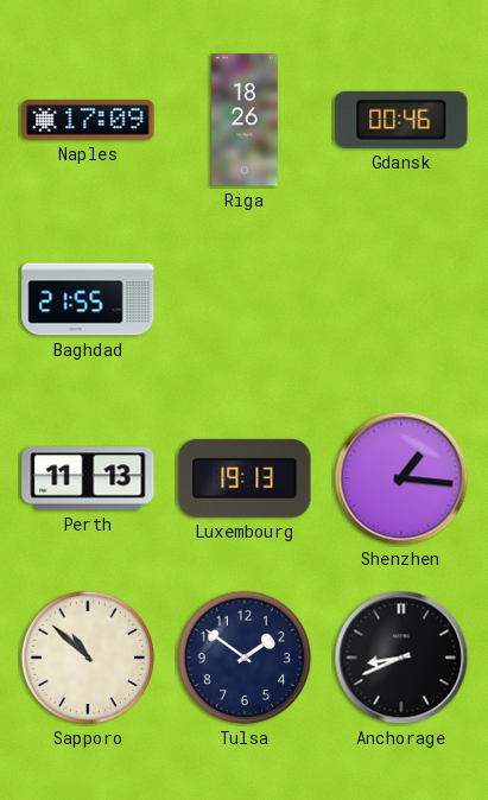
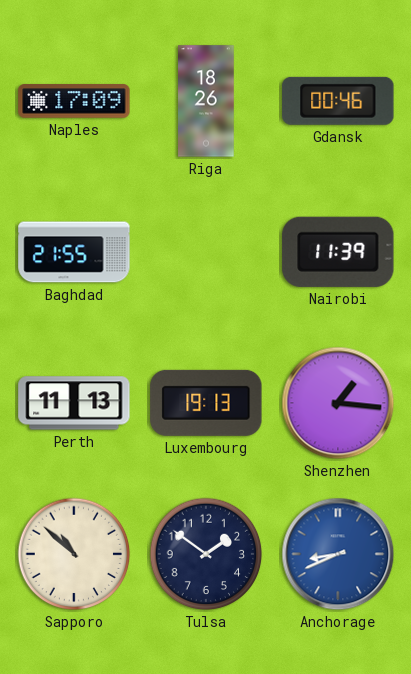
Nairobi: none -> 11:39 (338, 252)
Anchorage dial: black -> blue (338, 554)
